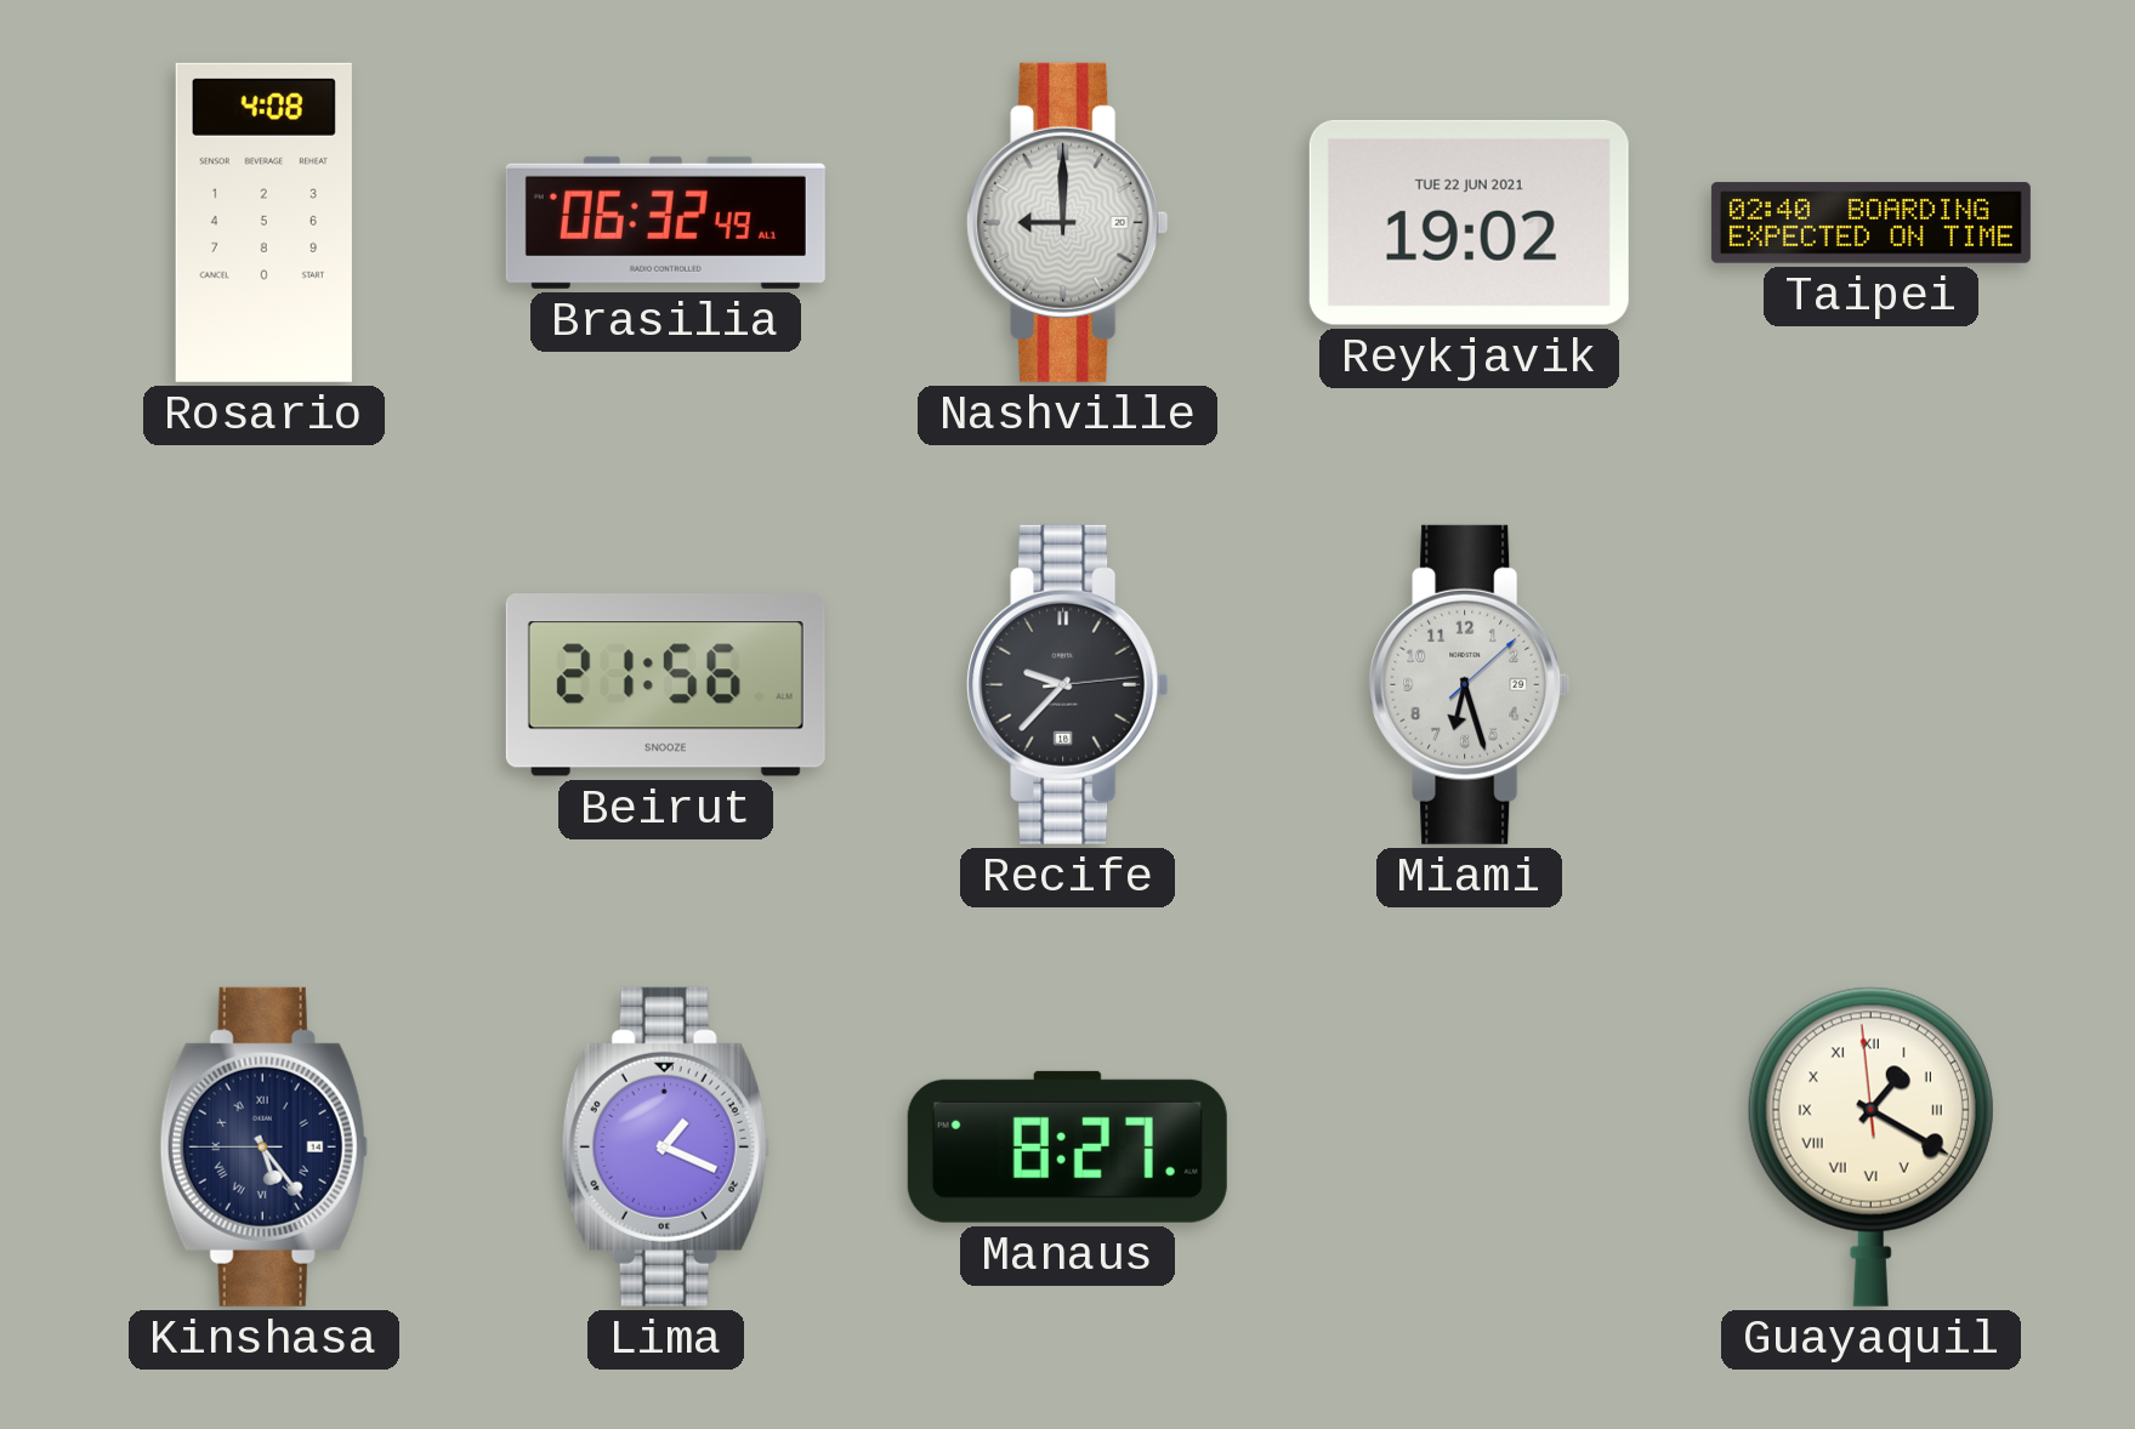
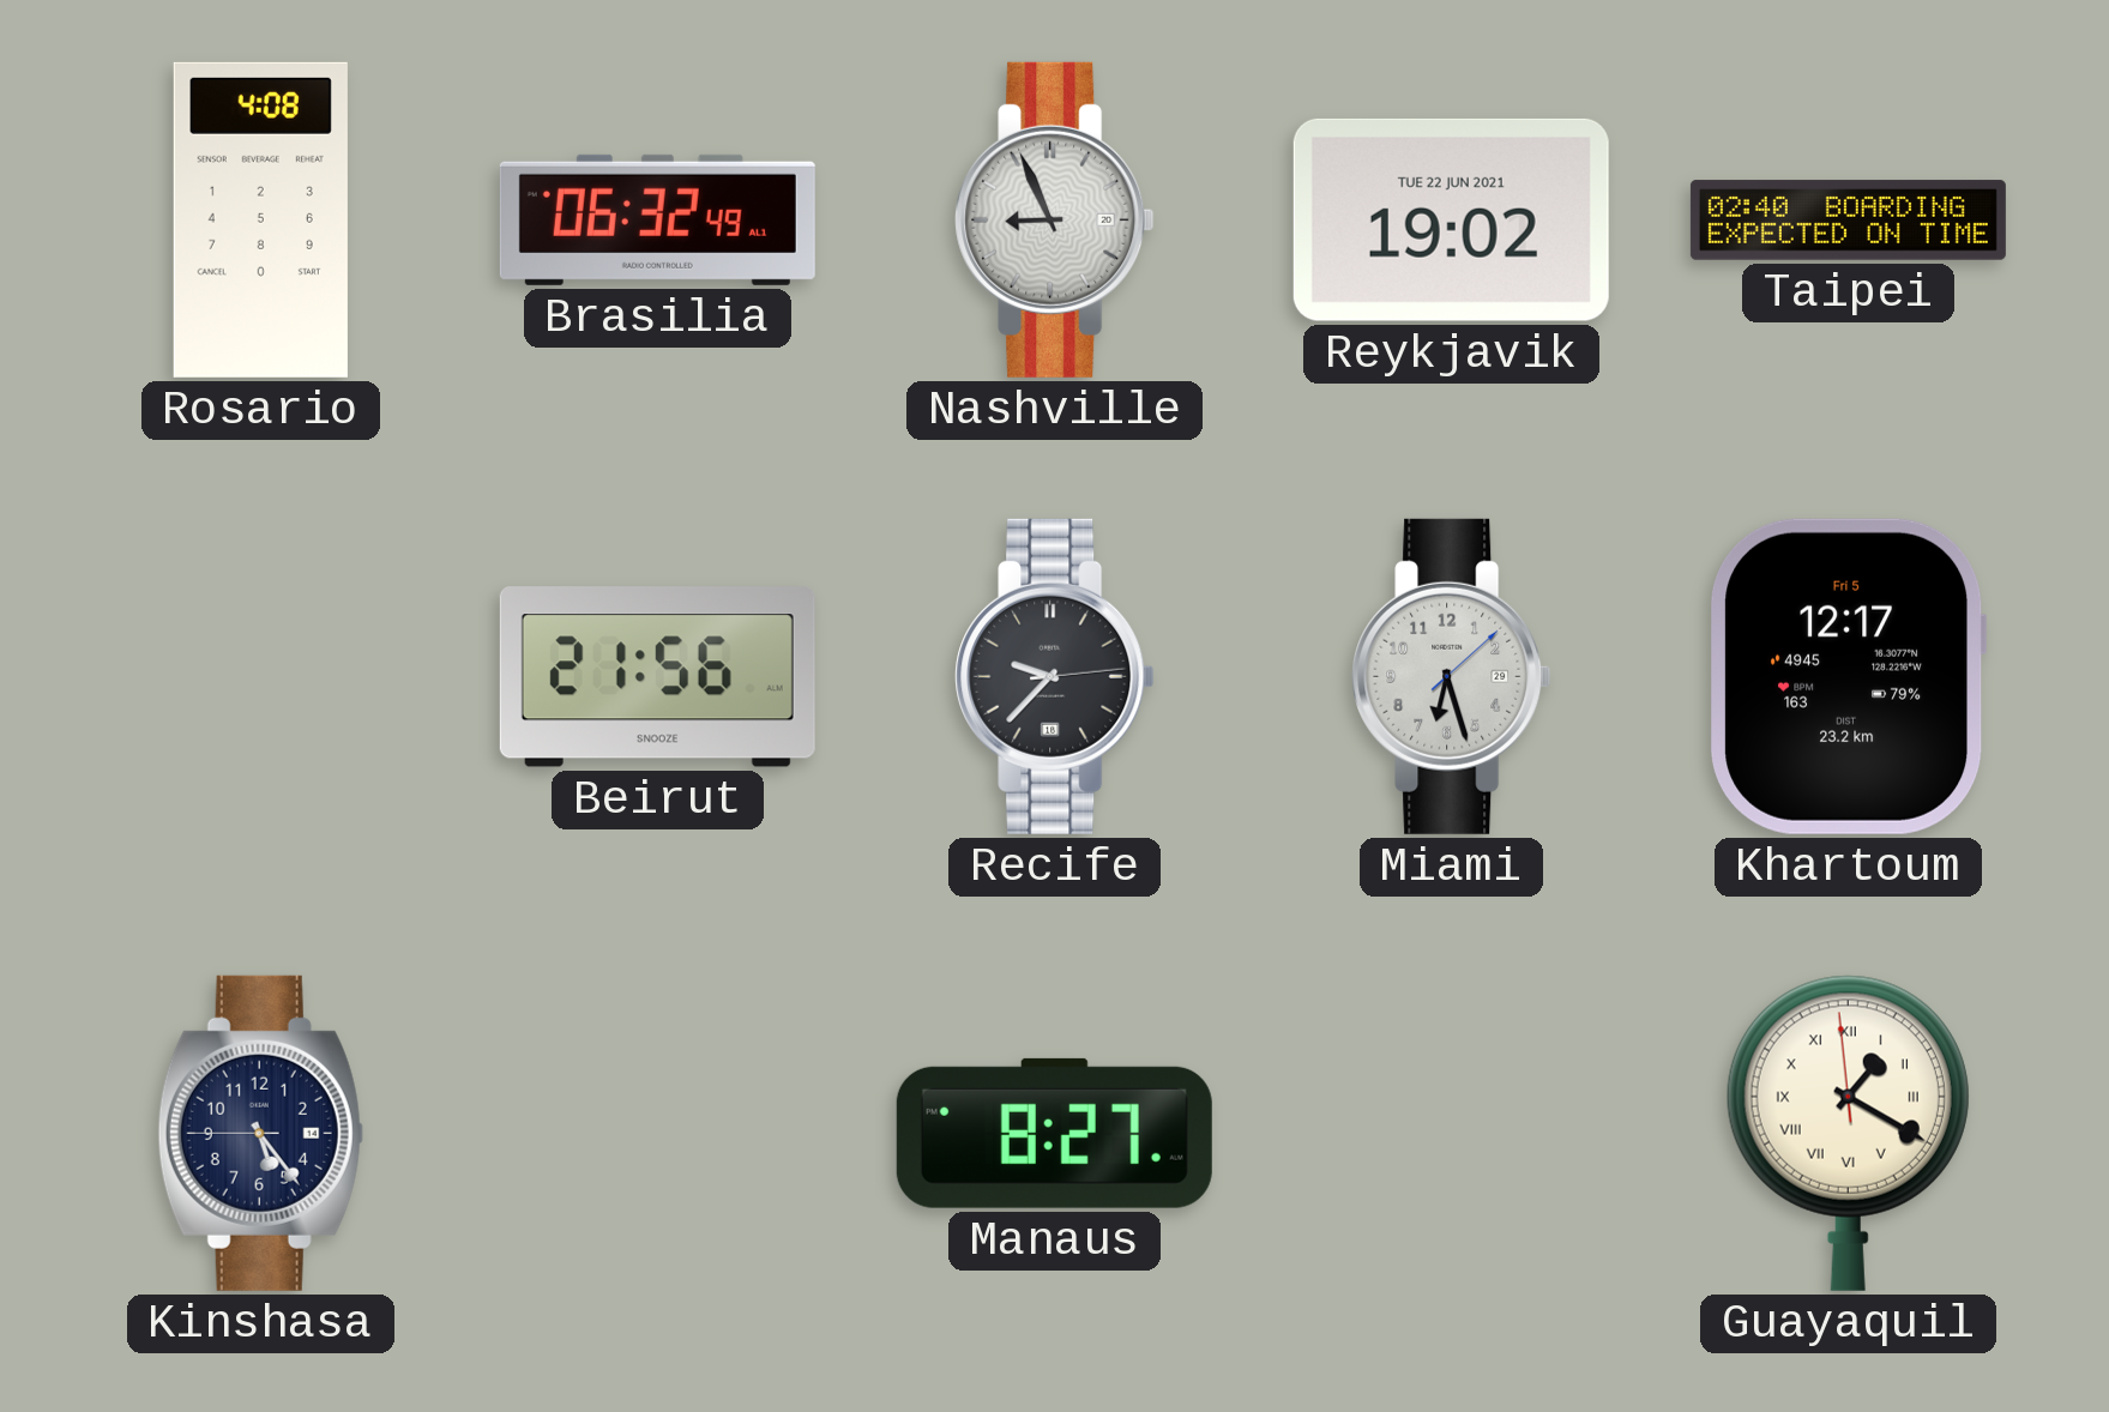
Nashville: 9:00 -> 8:56 (1055, 219)
Khartoum: none -> 12:17 (1849, 676)
Kinshasa numerals: Roman -> Arabic (260, 1133)
Lima: 1:19 -> none (665, 1146)
